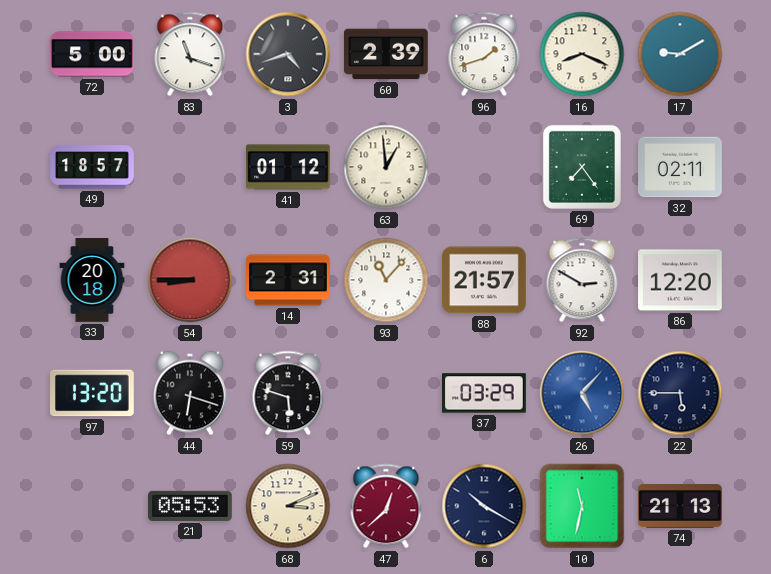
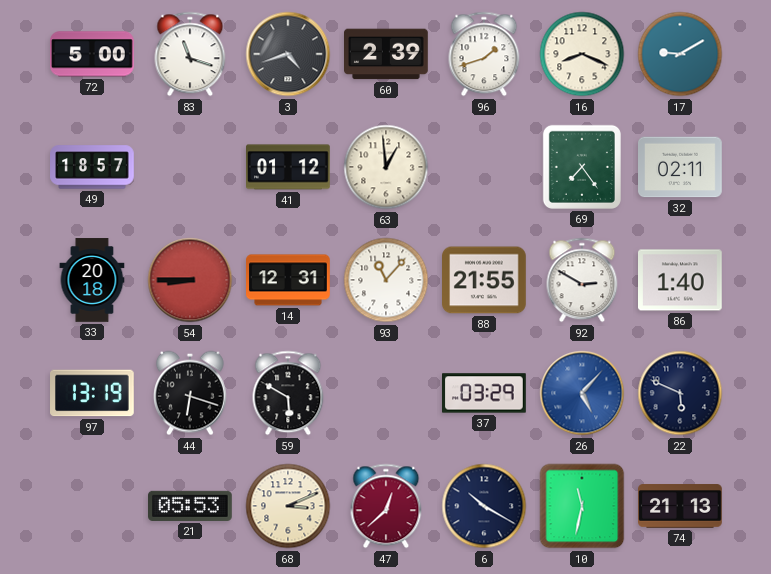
14: 2:31 -> 12:31 (289, 280)
88: 21:57 -> 21:55 (485, 280)
86: 12:20 -> 1:40 (681, 280)
97: 13:20 -> 13:19 (93, 393)
59: 5:48 -> 5:50 (288, 393)
22: 5:45 -> 5:49 (680, 393)
